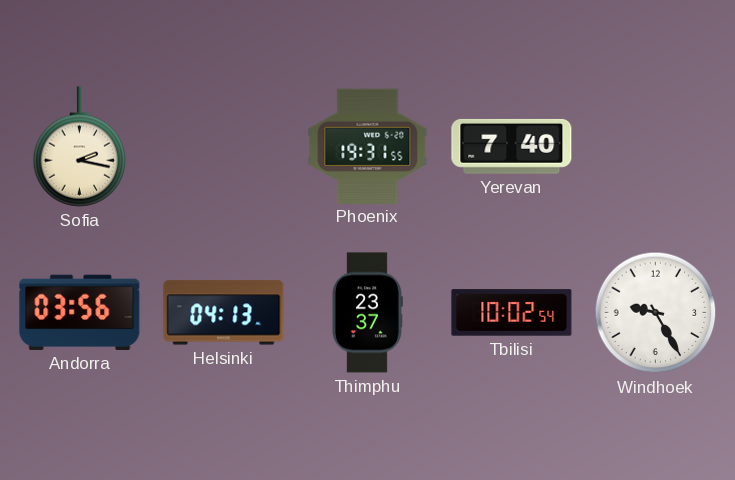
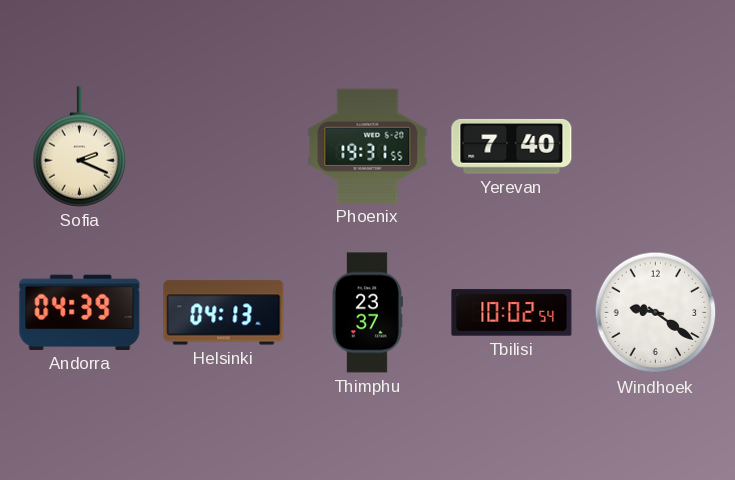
Sofia: 2:17 -> 2:19 (80, 147)
Andorra: 03:56 -> 04:39 (80, 312)
Windhoek: 9:25 -> 9:21 (656, 313)
